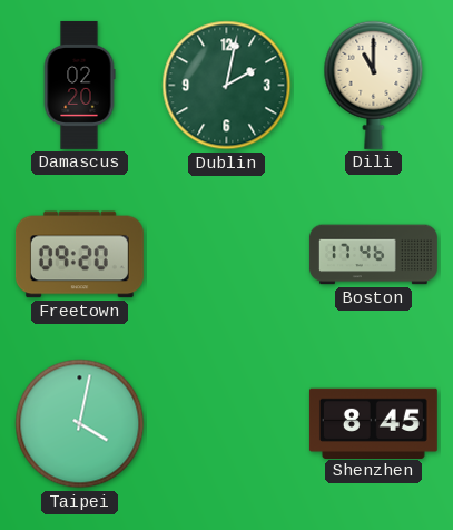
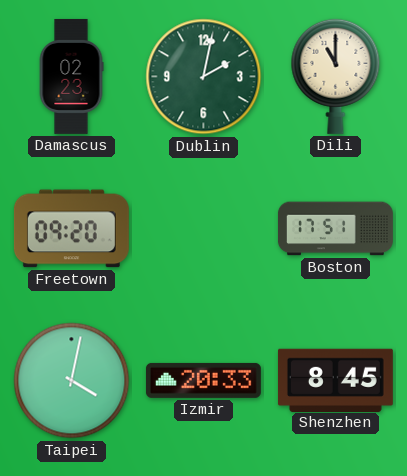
Damascus: 02:20 -> 02:23 (71, 76)
Boston: 17:46 -> 17:51 (335, 229)
Izmir: none -> 20:33 (203, 380)
